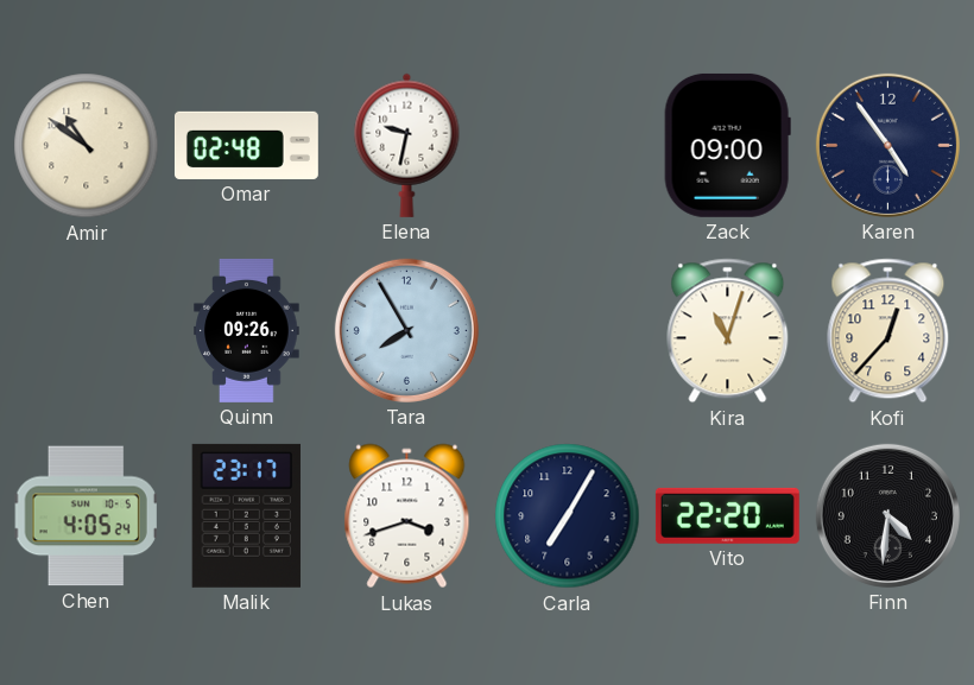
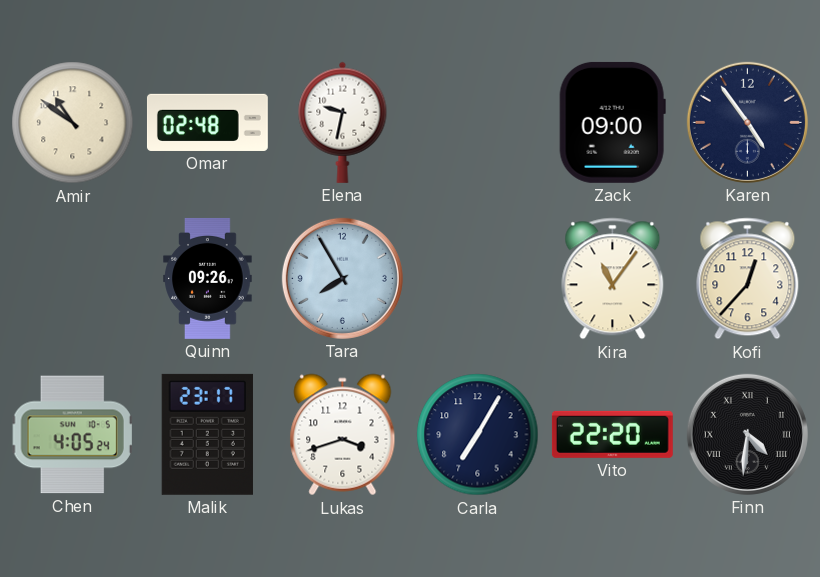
Kira: 11:03 -> 11:06 (613, 279)
Finn numerals: Arabic -> Roman (747, 434)
